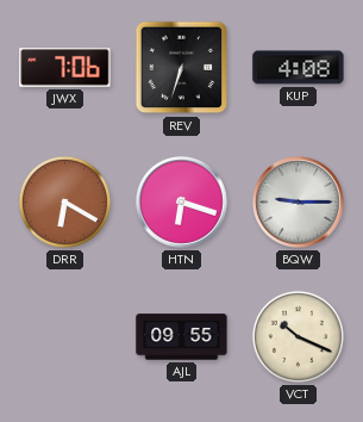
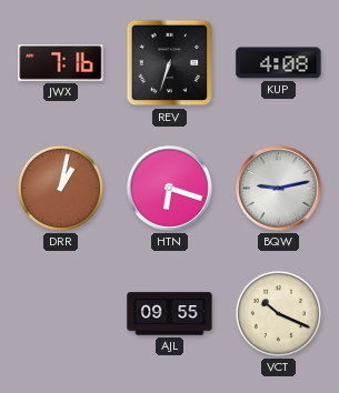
JWX: 7:06 -> 7:16 (61, 63)
DRR: 6:20 -> 1:02 (60, 188)
BQW: 9:15 -> 9:13 (279, 189)
